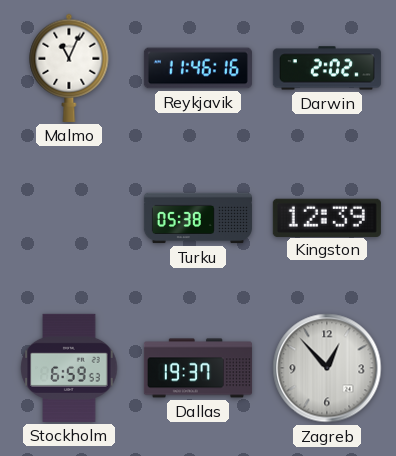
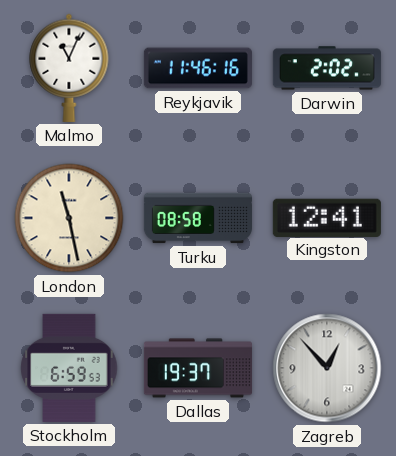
London: none -> 11:28 (69, 218)
Turku: 05:38 -> 08:58 (198, 218)
Kingston: 12:39 -> 12:41 (327, 217)
